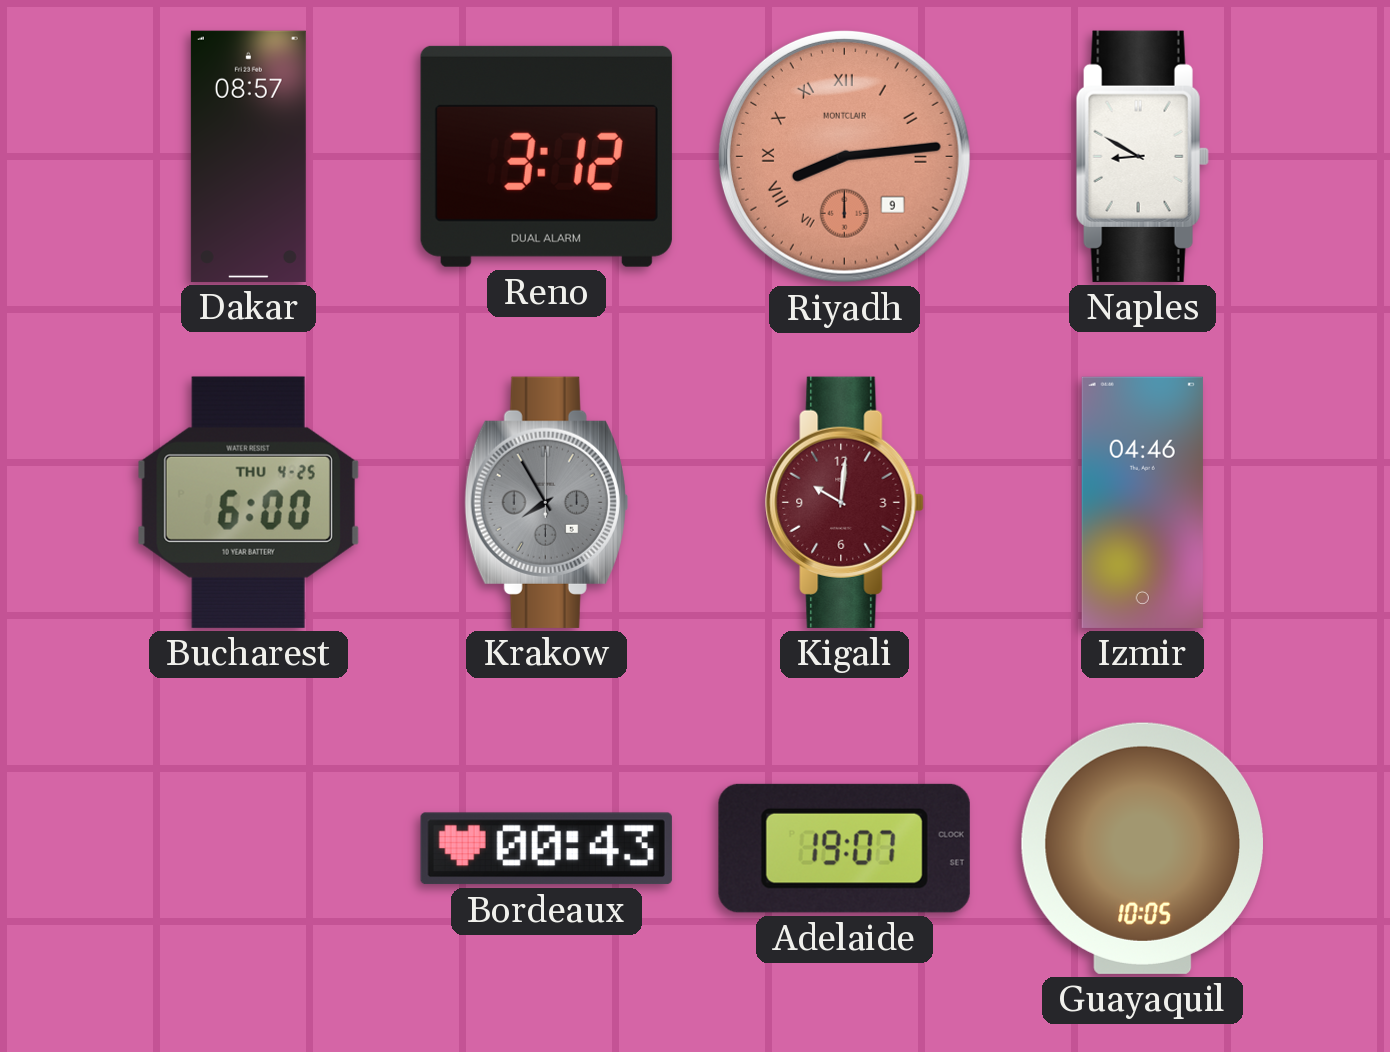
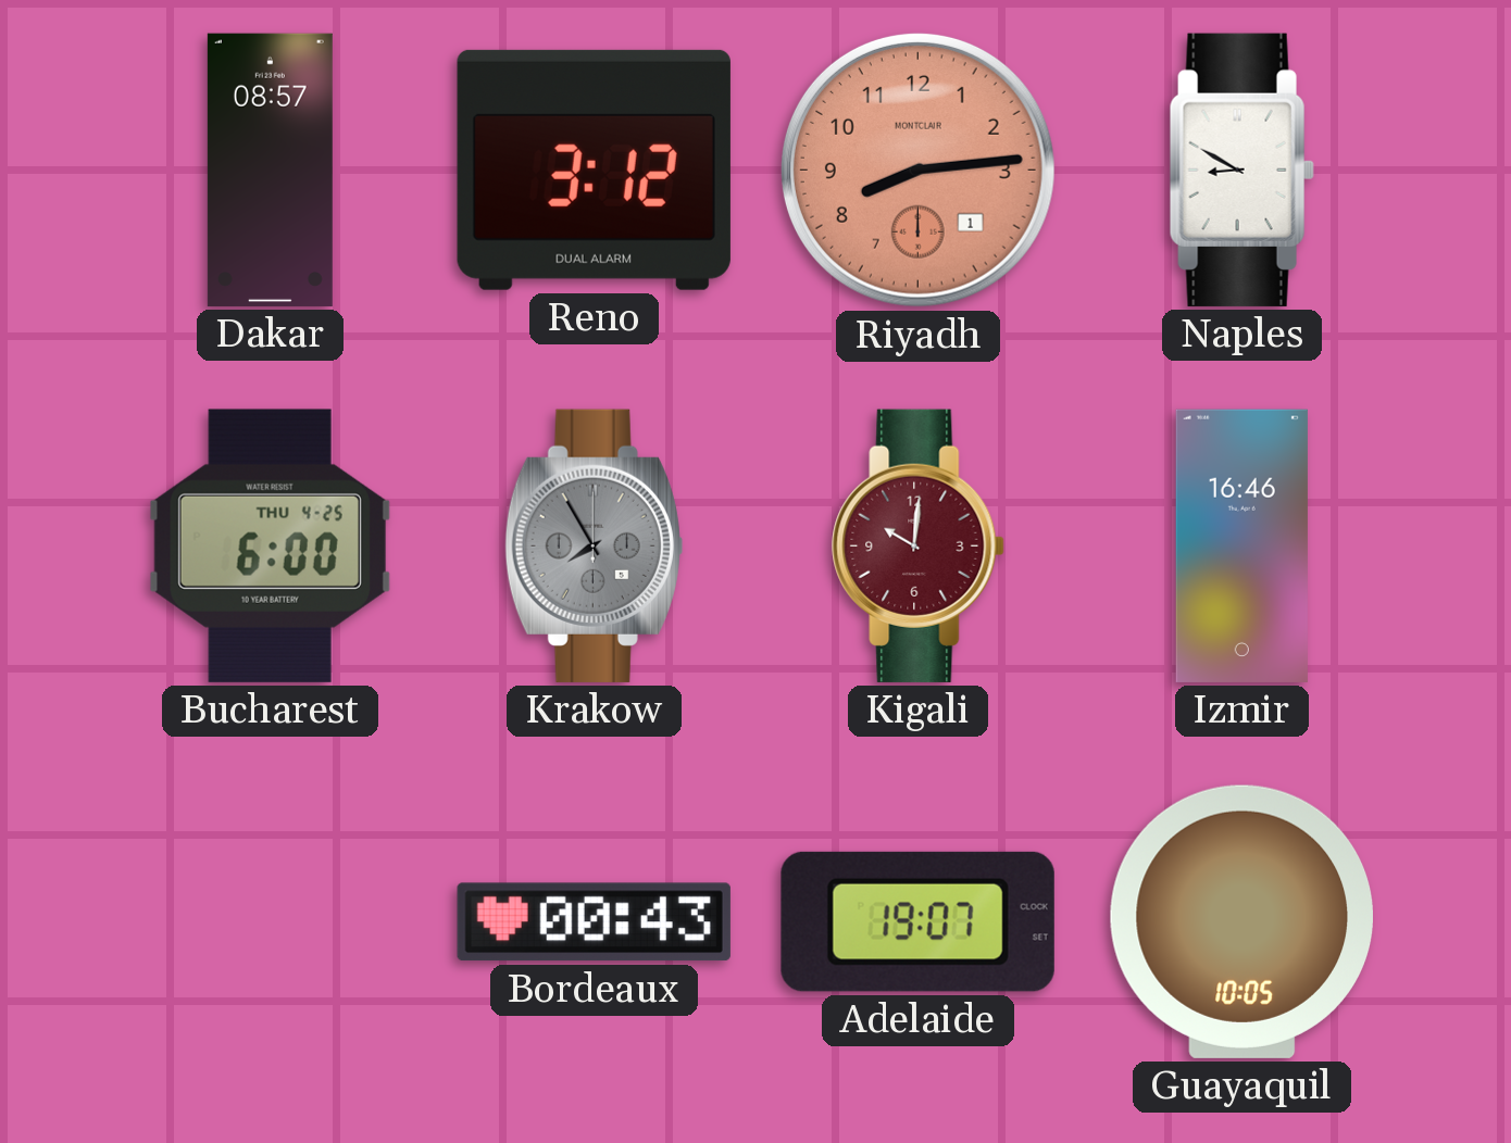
Riyadh date: 9 -> 1 (917, 169)
Riyadh numerals: Roman -> Arabic (917, 169)
Izmir: 04:46 -> 16:46 (1241, 545)
